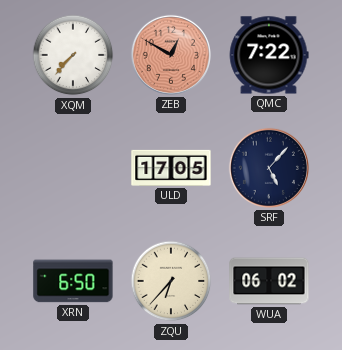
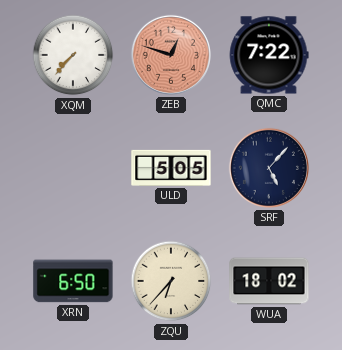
ZEB: 12:50 -> 12:48 (171, 55)
ULD: 17:05 -> 5:05 (171, 168)
WUA: 06:02 -> 18:02 (269, 281)
